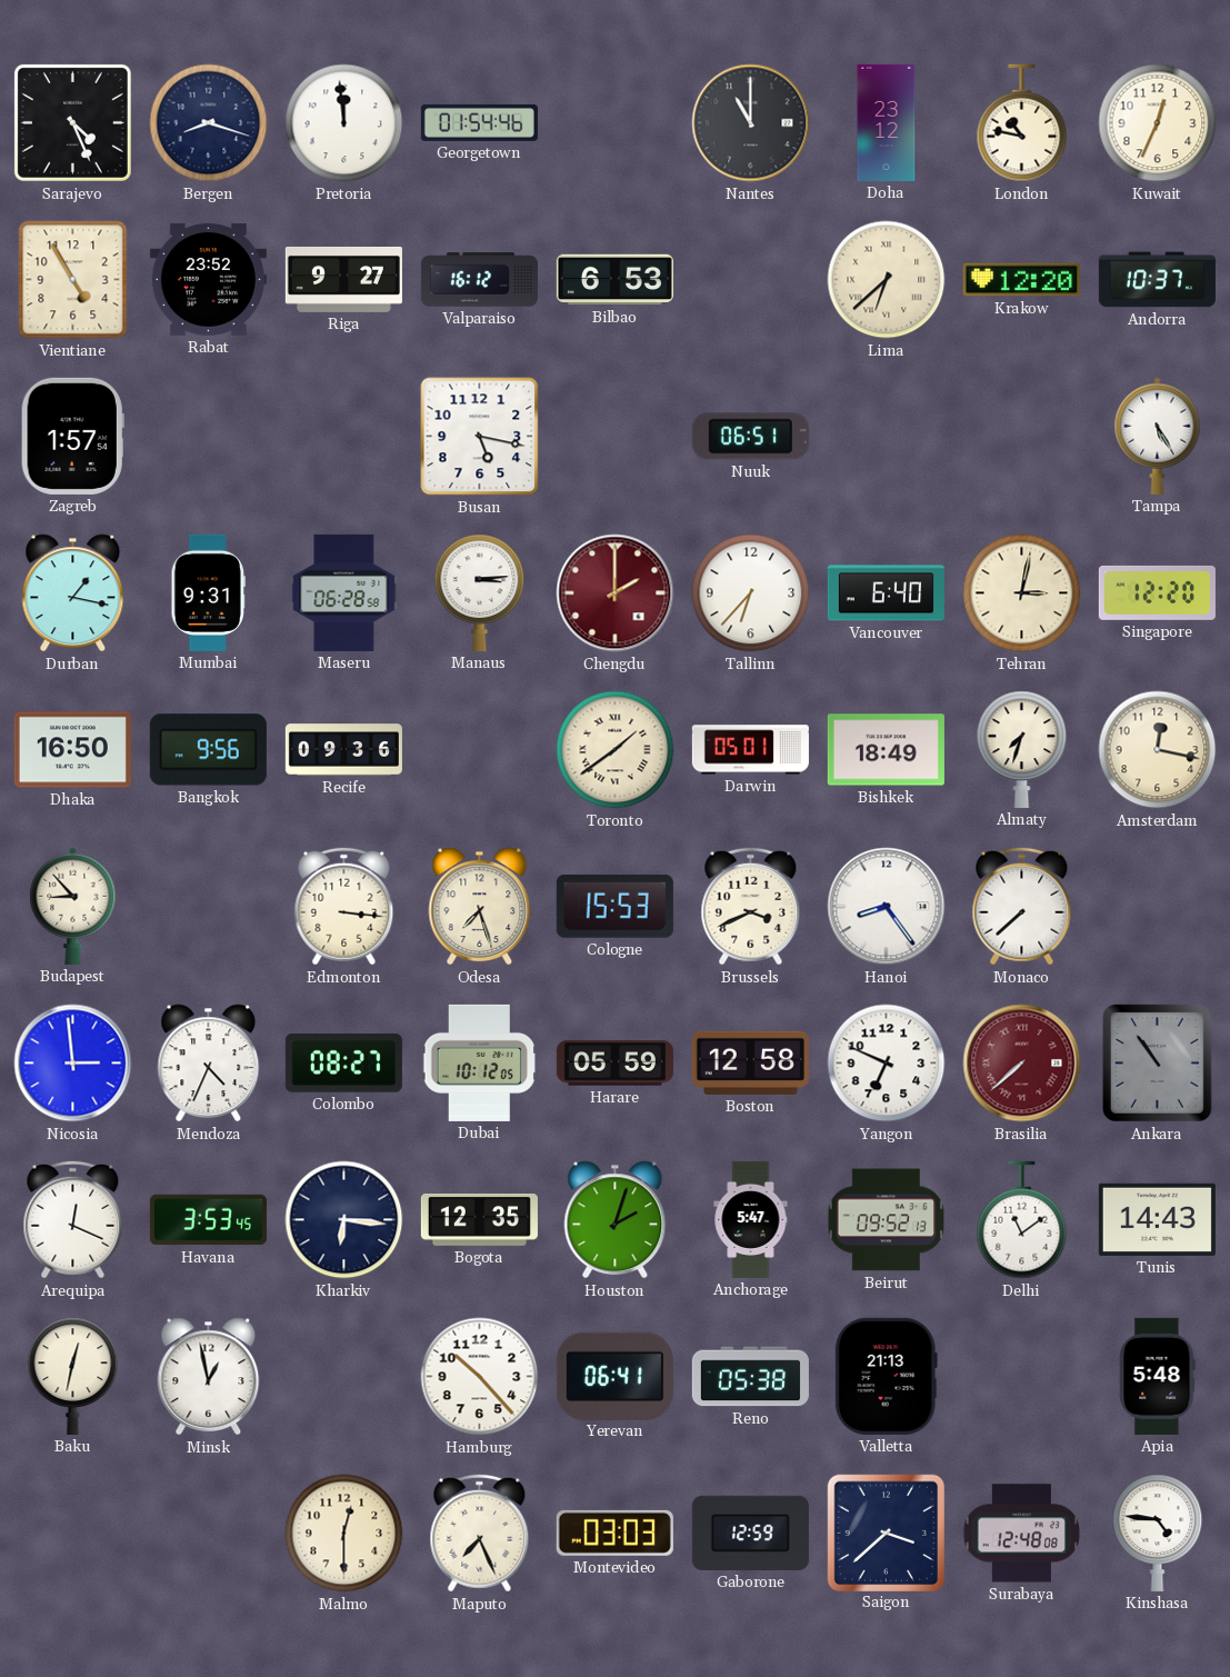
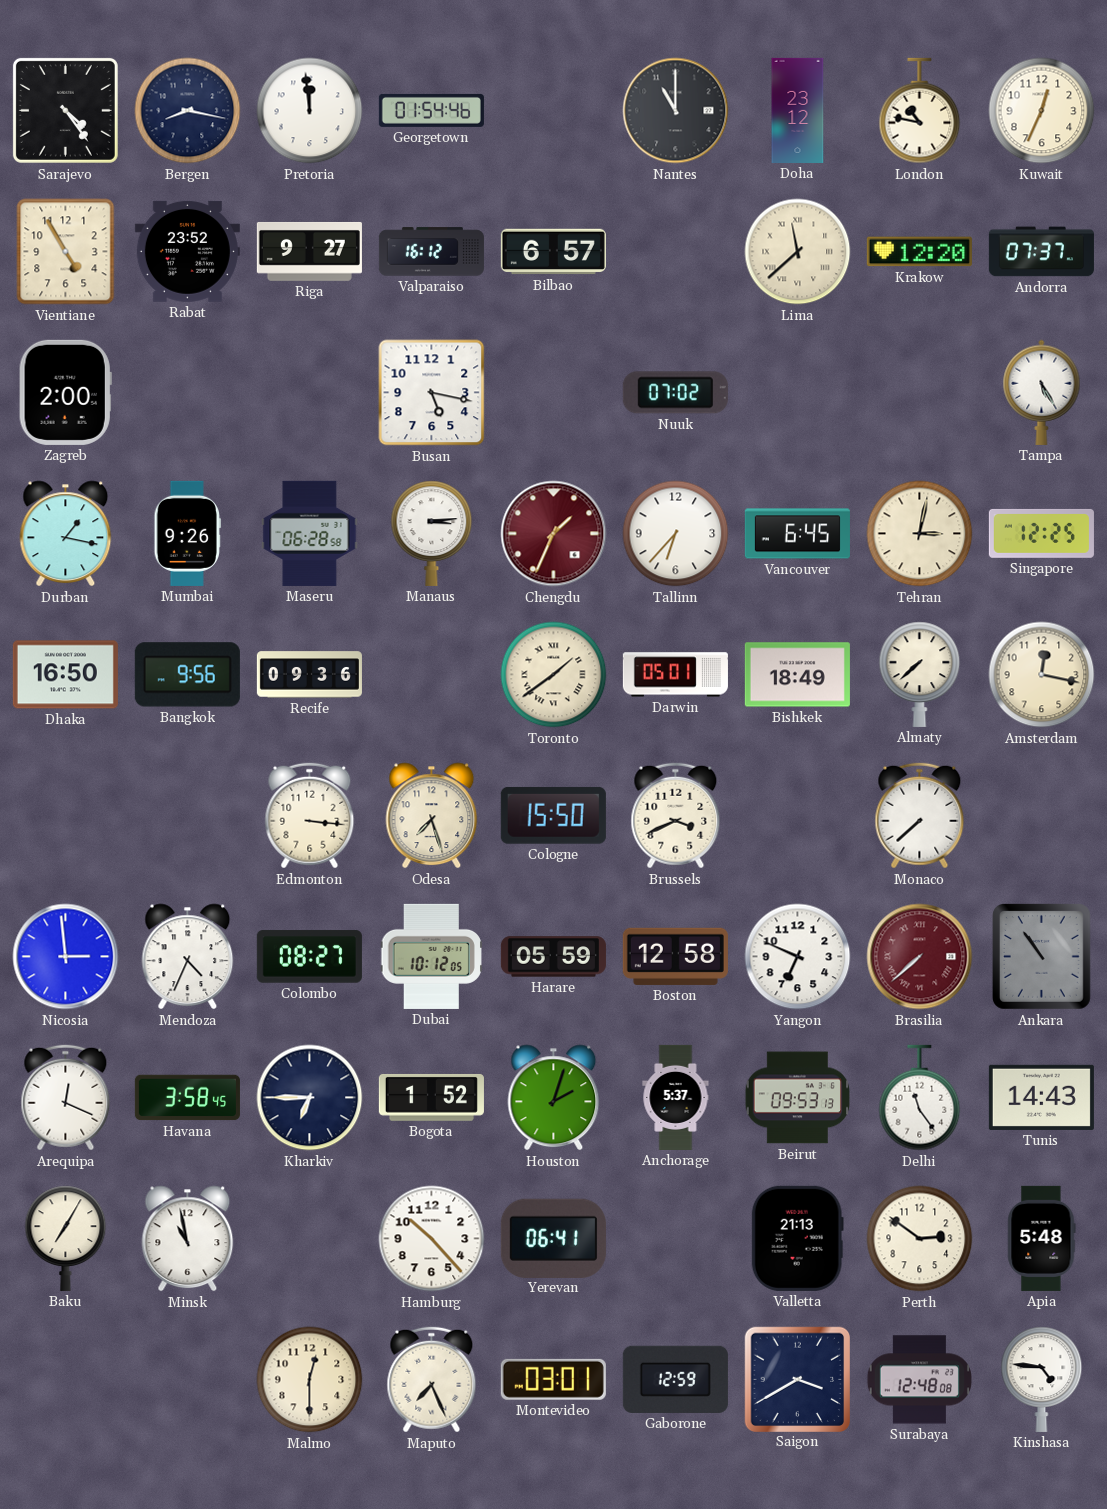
Sarajevo: 4:26 -> 4:24 (65, 110)
Bergen: 8:18 -> 8:17 (188, 111)
Bilbao: 6:53 -> 6:57 (553, 252)
Lima: 6:38 -> 11:38 (798, 252)
Andorra: 10:37 -> 07:37 (1041, 252)
Zagreb: 1:57 -> 2:00 (65, 392)
Nuuk: 06:51 -> 07:02 (675, 393)
Mumbai: 9:31 -> 9:26 (187, 533)
Chengdu: 2:00 -> 1:34 (554, 534)
Vancouver: 6:40 -> 6:45 (797, 534)
Singapore: 12:20 -> 12:25 (1041, 533)
Almaty: 7:33 -> 7:38 (920, 674)
Budapest: 8:53 -> none (73, 906)
Cologne: 15:53 -> 15:50 (553, 815)
Hanoi: 8:24 -> none (887, 907)
Havana: 3:53 -> 3:58 (187, 1098)
Kharkiv: 6:16 -> 6:45 (310, 1098)
Bogota: 12:35 -> 1:52 (431, 1097)
Anchorage: 5:47 -> 5:37 (676, 1097)
Beirut: 09:52 -> 09:53 (798, 1098)
Delhi: 11:09 -> 11:24 (920, 1098)
Baku: 12:32 -> 7:05 (66, 1238)
Minsk: 12:58 -> 10:58 (188, 1239)
Reno: 05:38 -> none (750, 1377)
Perth: none -> 2:51 (920, 1239)
Montevideo: 03:03 -> 03:01 (553, 1379)
Saigon: 3:38 -> 3:40 (797, 1379)
